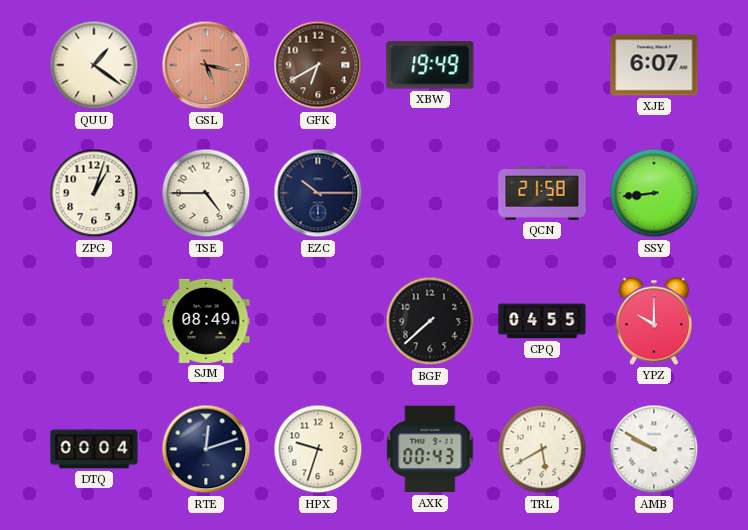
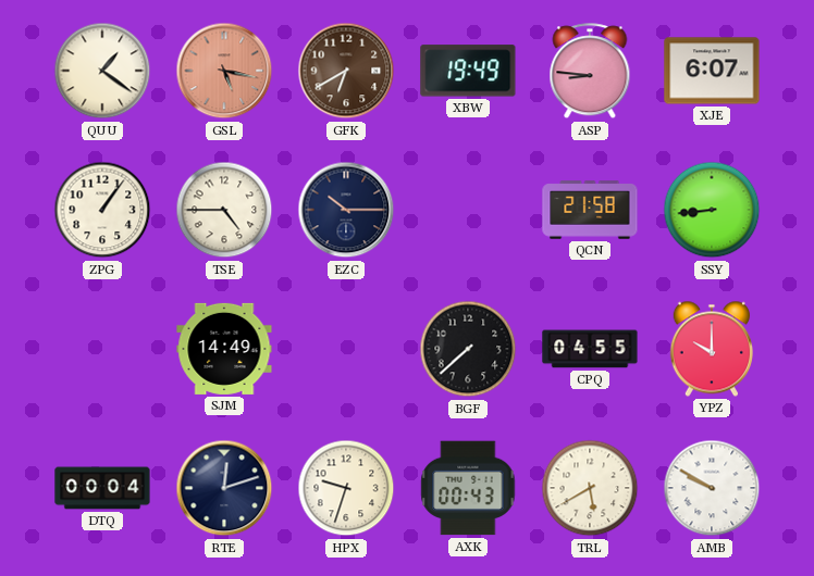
ASP: none -> 8:46 (590, 72)
ZPG: 1:03 -> 1:06 (102, 210)
SJM: 08:49 -> 14:49 (224, 349)
